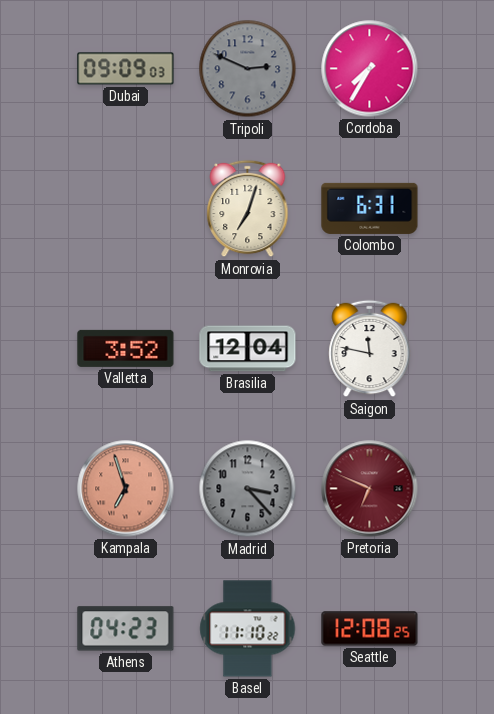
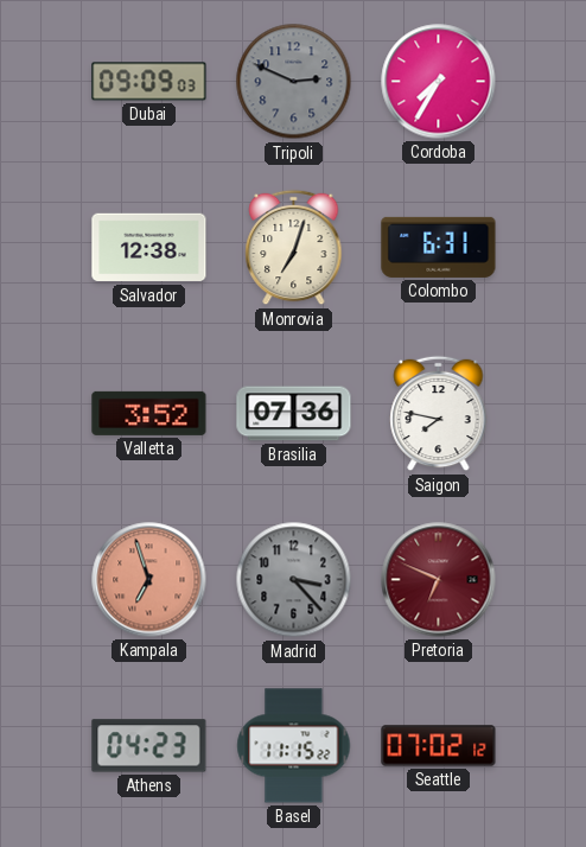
Salvador: none -> 12:38 (149, 248)
Brasilia: 12:04 -> 07:36 (294, 414)
Saigon: 11:47 -> 7:47 (439, 414)
Basel: 11:10 -> 11:15 (294, 746)
Seattle: 12:08 -> 07:02 (439, 746)
